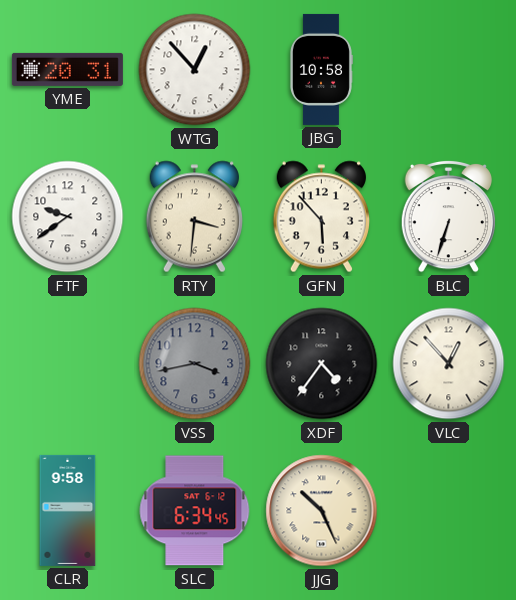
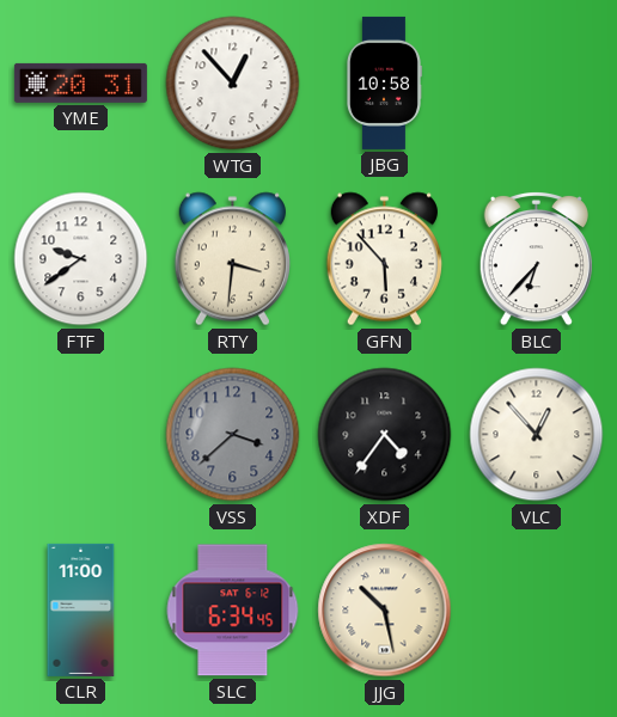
BLC: 6:33 -> 6:37 (536, 258)
VSS: 3:43 -> 3:38 (233, 435)
CLR: 9:58 -> 11:00 (81, 609)
JJG: 10:26 -> 10:28 (385, 611)
